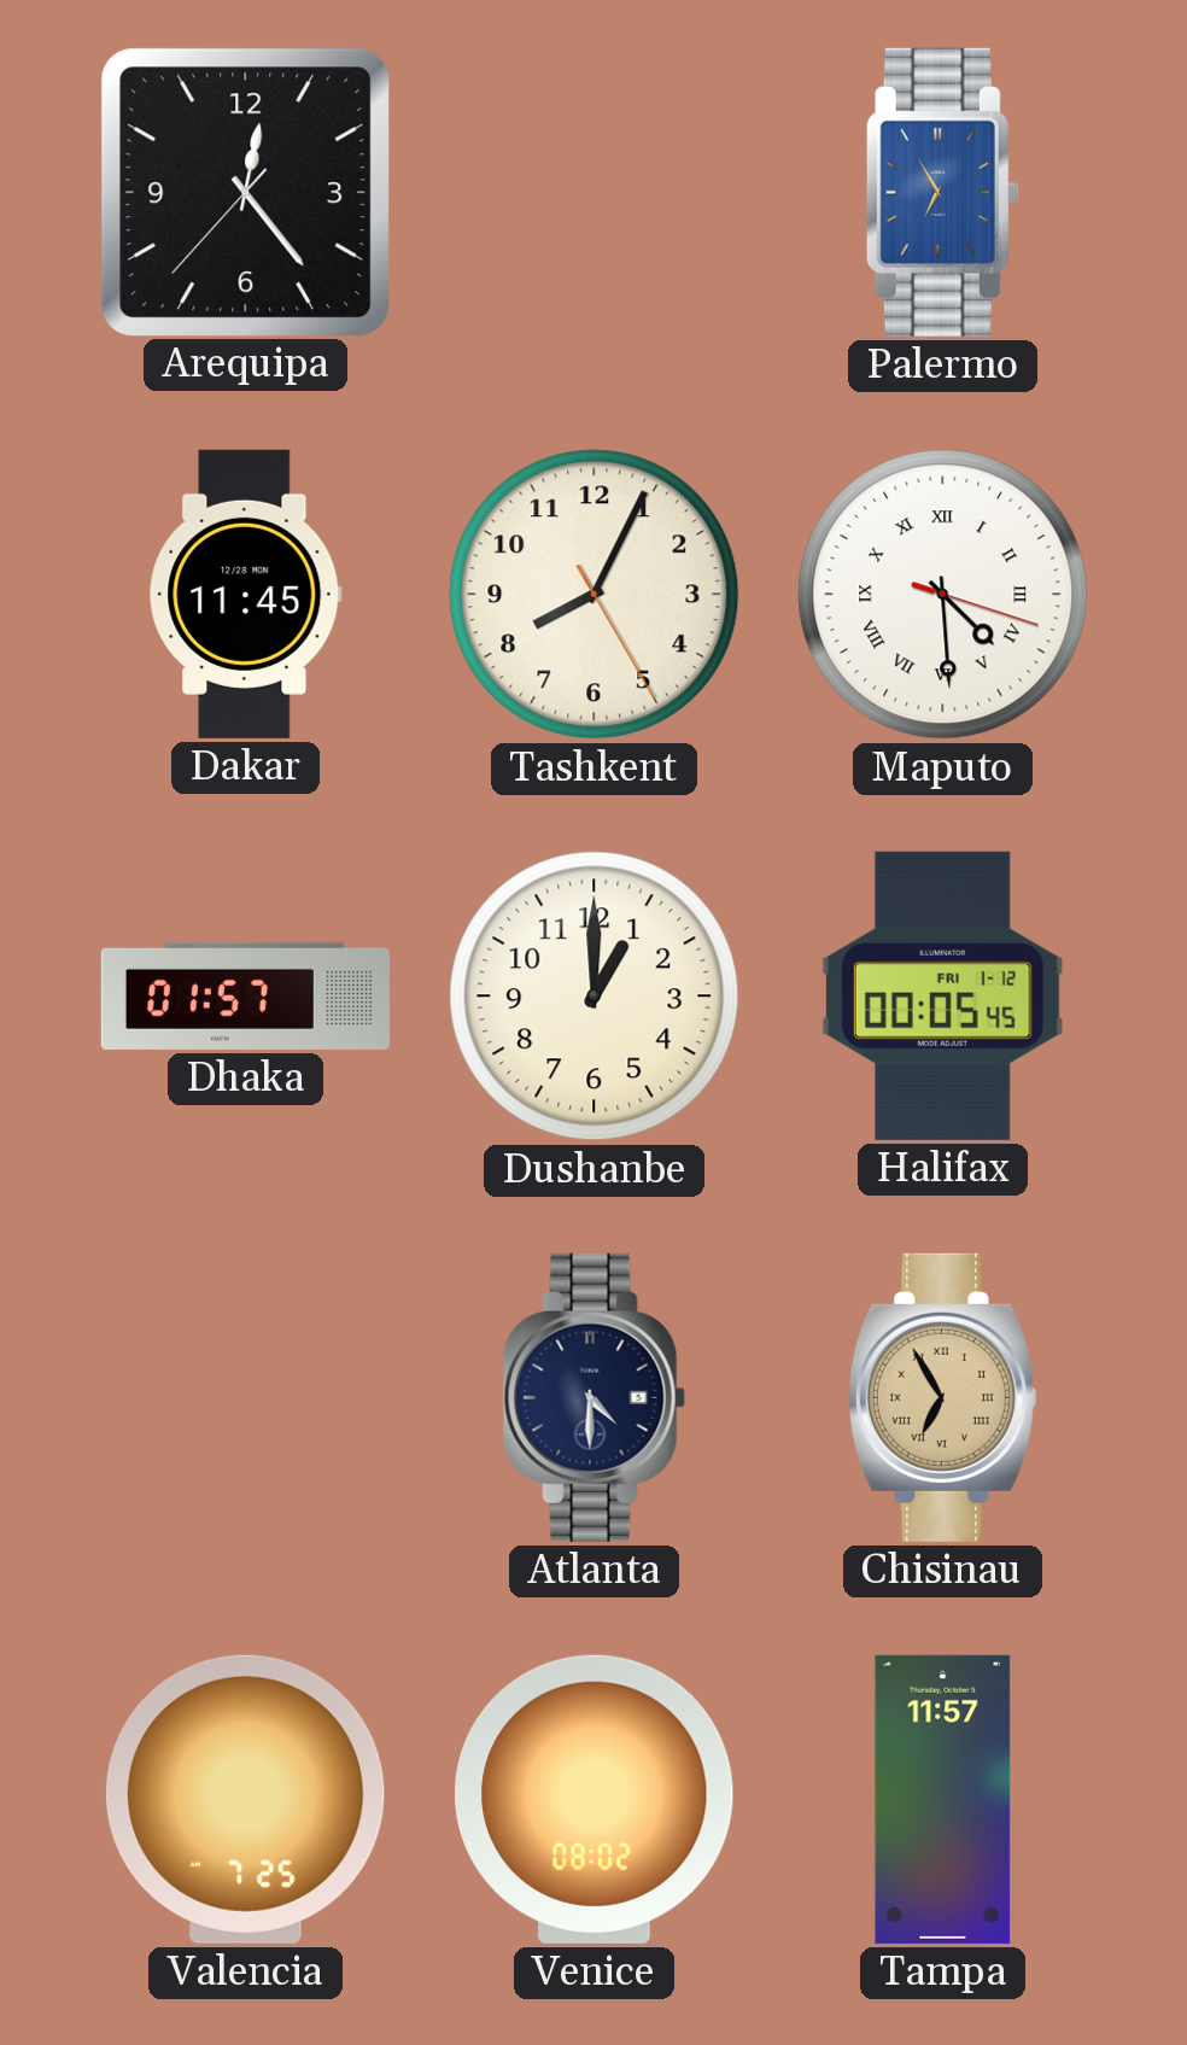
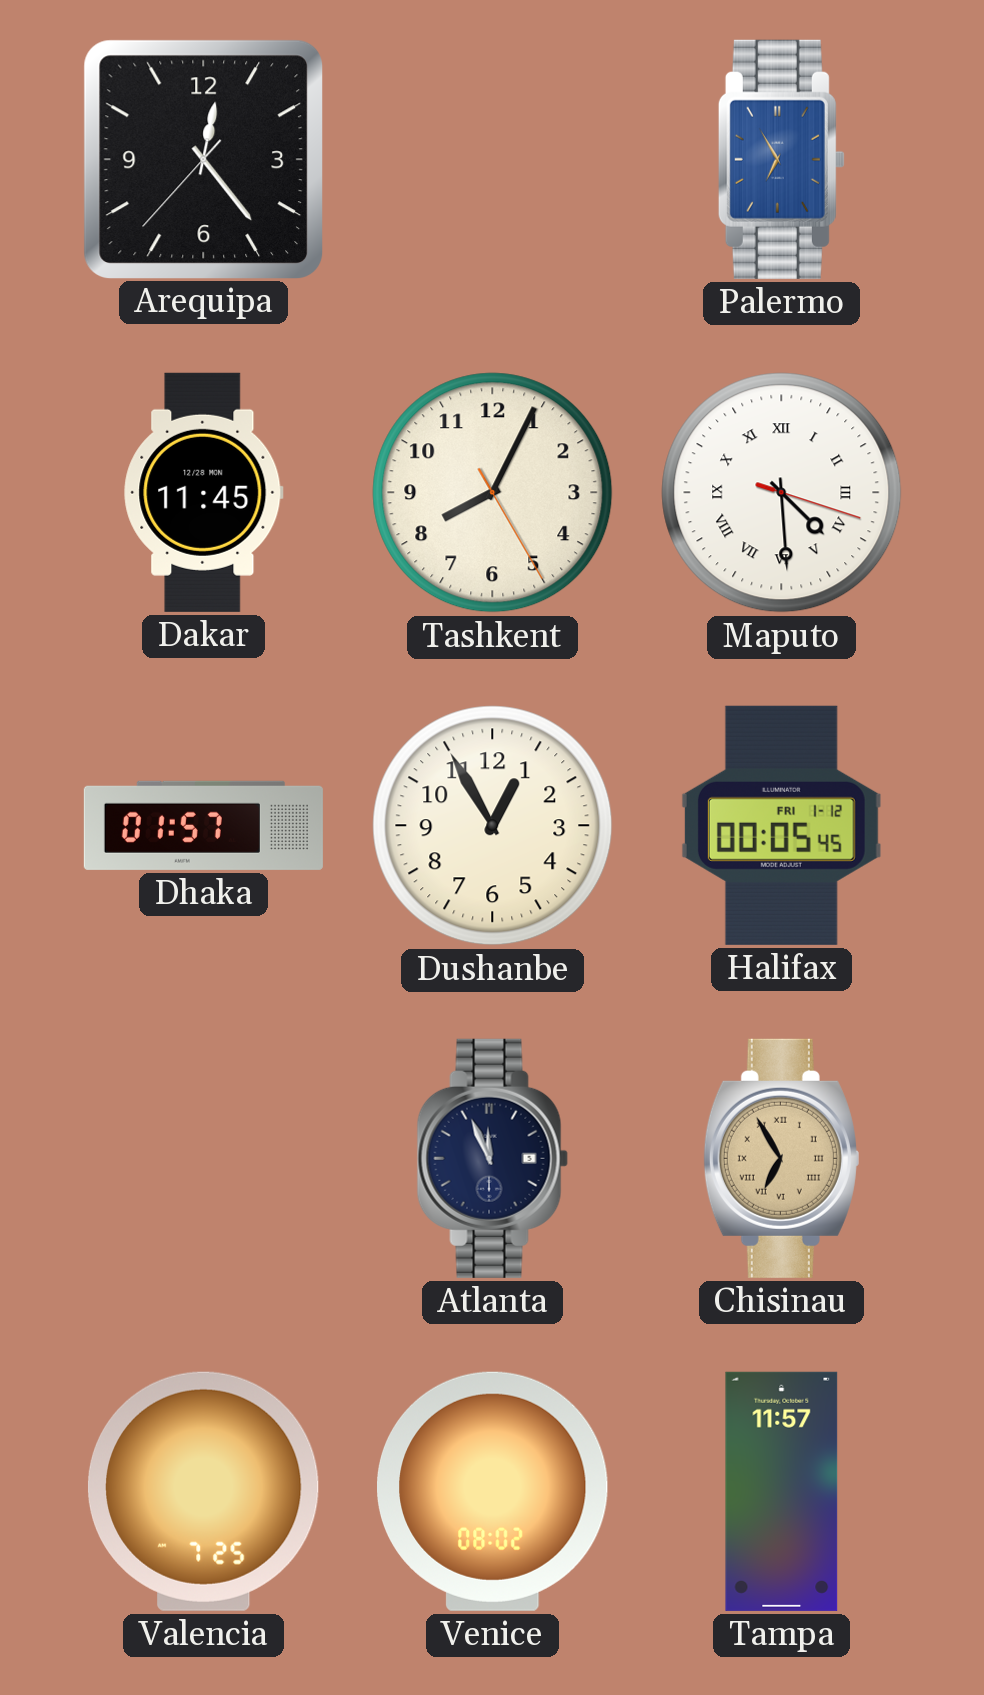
Dushanbe: 1:00 -> 12:55 (493, 826)
Atlanta: 4:30 -> 11:56 (492, 1158)
